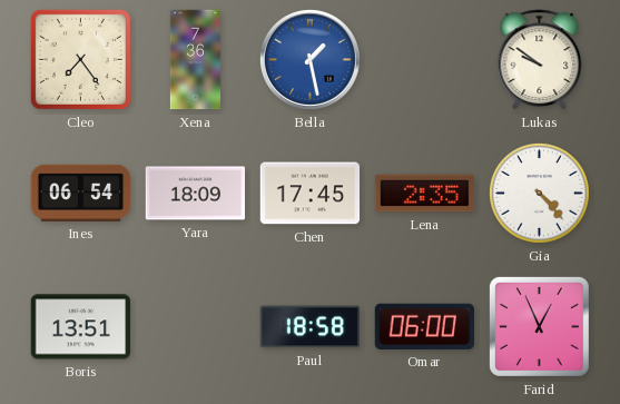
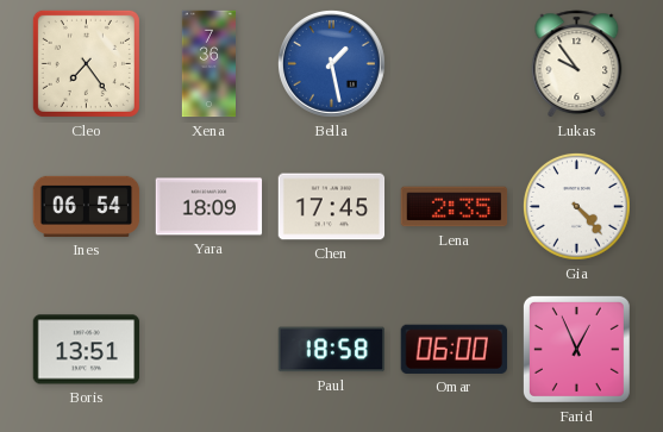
Lukas: 9:51 -> 9:54 (577, 64)
